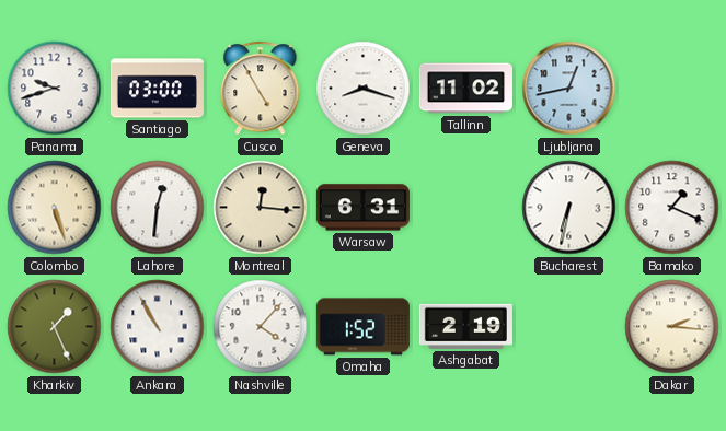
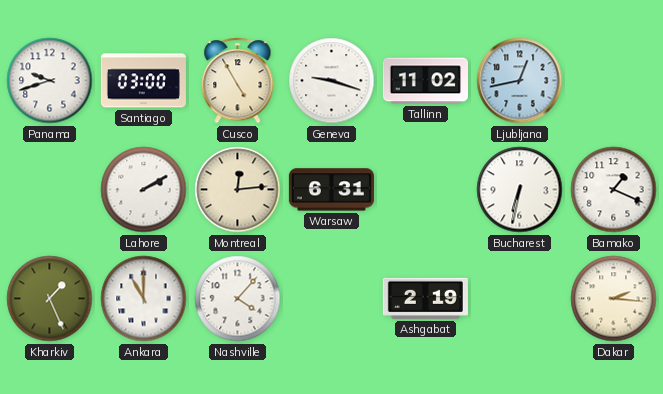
Geneva: 8:18 -> 9:18 (332, 81)
Colombo: 5:27 -> none (55, 208)
Lahore: 12:31 -> 2:10 (144, 190)
Montreal: 12:16 -> 12:14 (238, 190)
Ankara: 10:55 -> 11:00 (144, 299)
Omaha: 1:52 -> none (362, 327)
